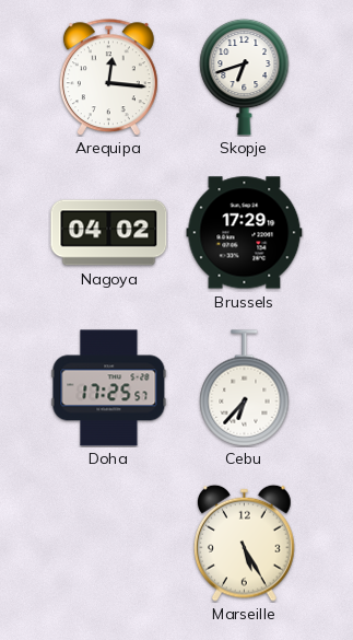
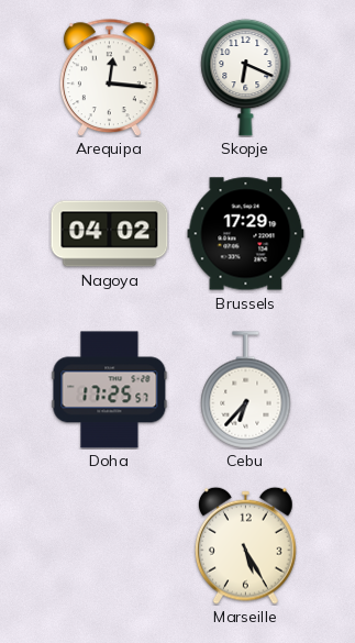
Skopje: 6:42 -> 6:19 (246, 77)
